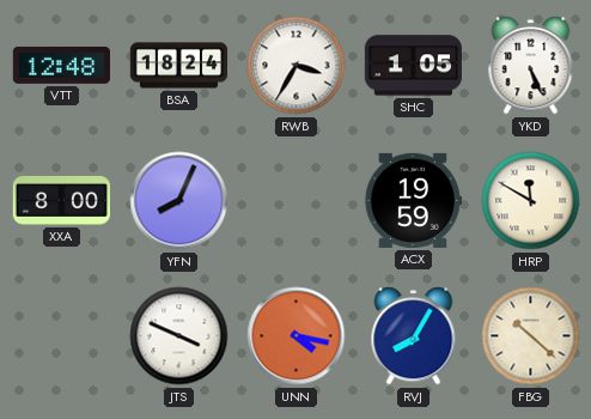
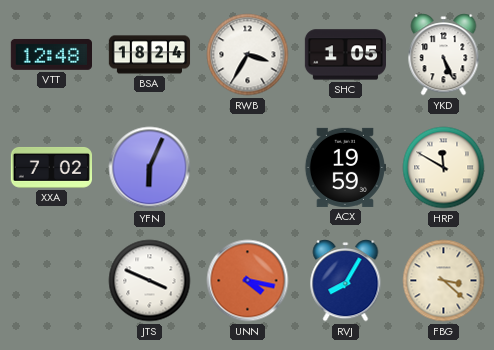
XXA: 8:00 -> 7:02 (51, 167)
YFN: 8:04 -> 6:04 (150, 168)
FBG: 10:22 -> 3:22 (444, 281)
